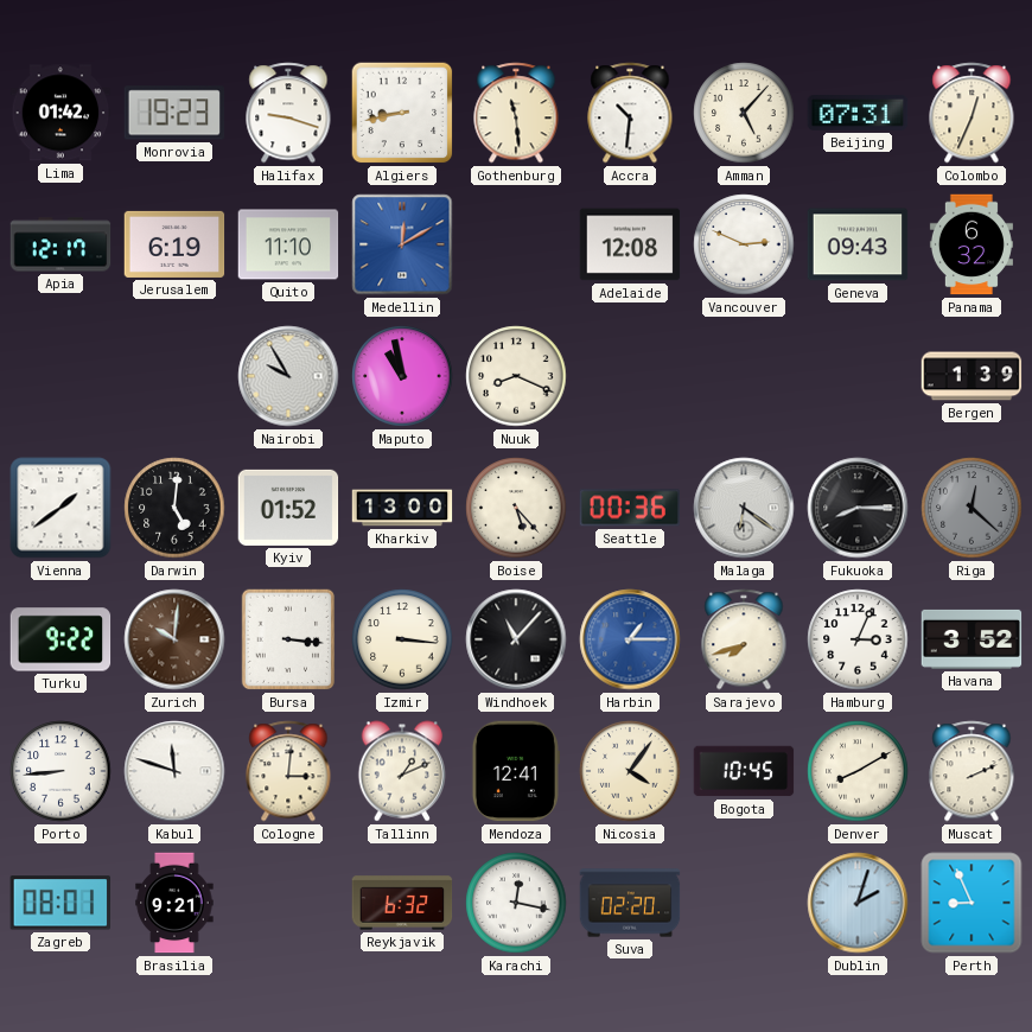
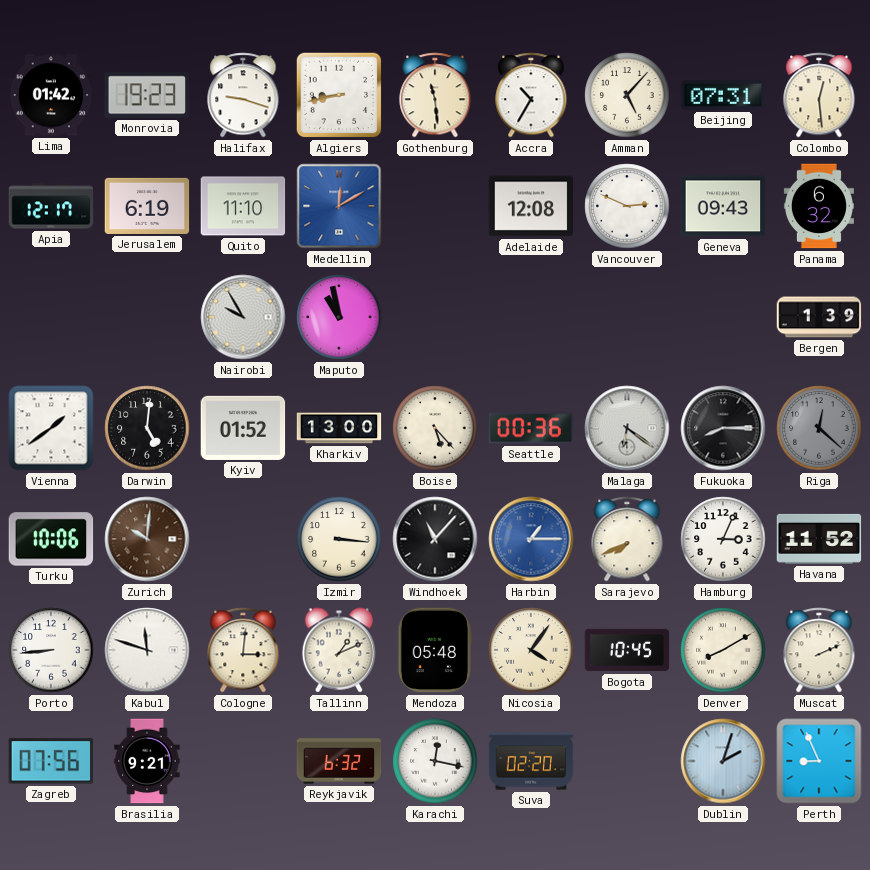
Accra: 10:31 -> 10:35 (531, 95)
Colombo: 12:34 -> 12:29 (819, 95)
Nuuk: 8:19 -> none (516, 376)
Turku: 9:22 -> 10:06 (51, 539)
Bursa: 3:16 -> none (287, 639)
Sarajevo: 7:42 -> 7:41 (627, 539)
Havana: 3:52 -> 11:52 (819, 539)
Mendoza: 12:41 -> 05:48 (435, 650)
Zagreb: 08:01 -> 07:56 (50, 761)
